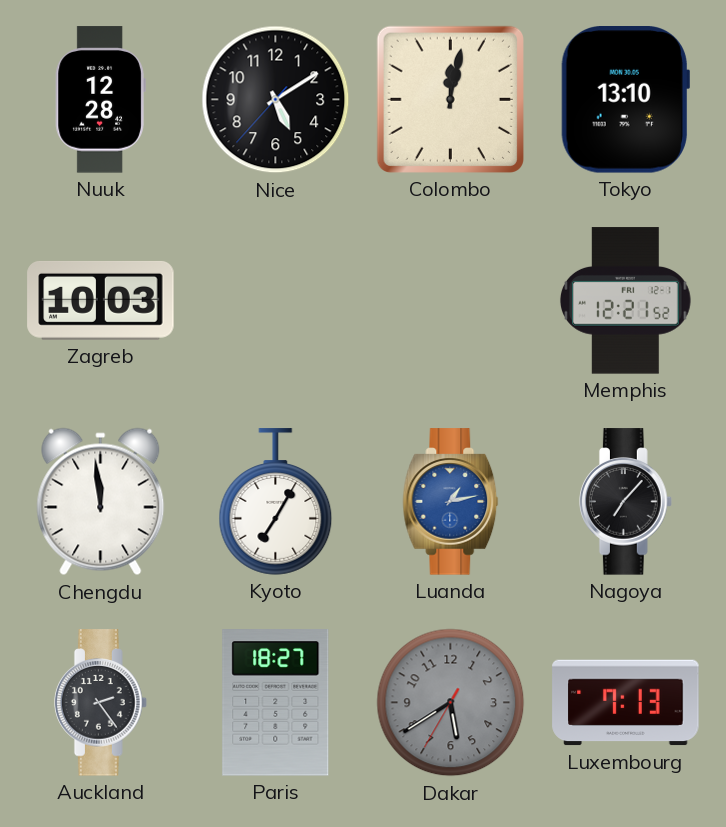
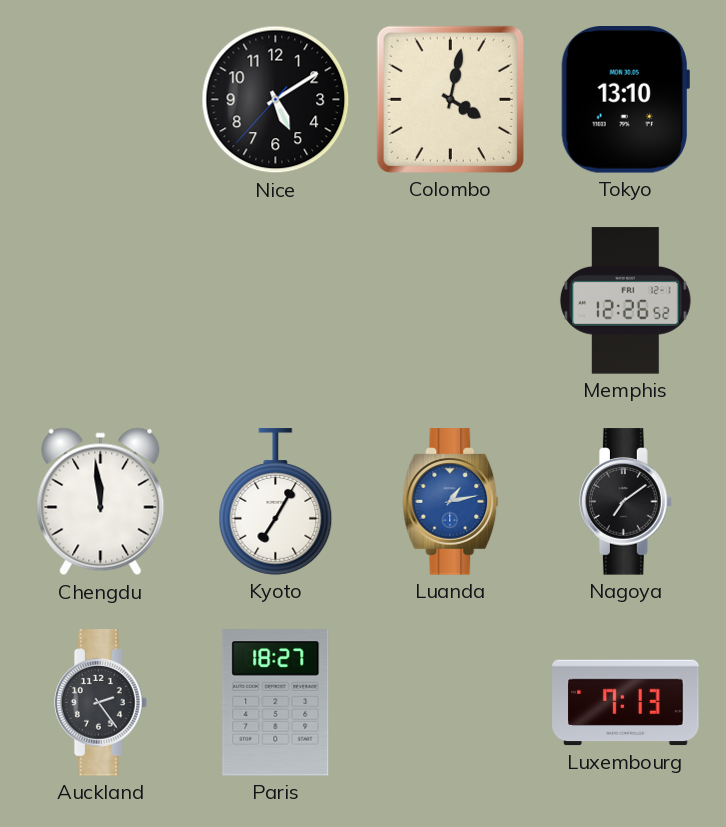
Nuuk: 12:28 -> none (100, 100)
Colombo: 12:02 -> 4:02 (450, 99)
Zagreb: 10:03 -> none (101, 301)
Memphis: 12:21 -> 12:26 (626, 301)
Nagoya: 7:07 -> 7:09 (626, 502)
Dakar: 5:39 -> none (451, 703)
